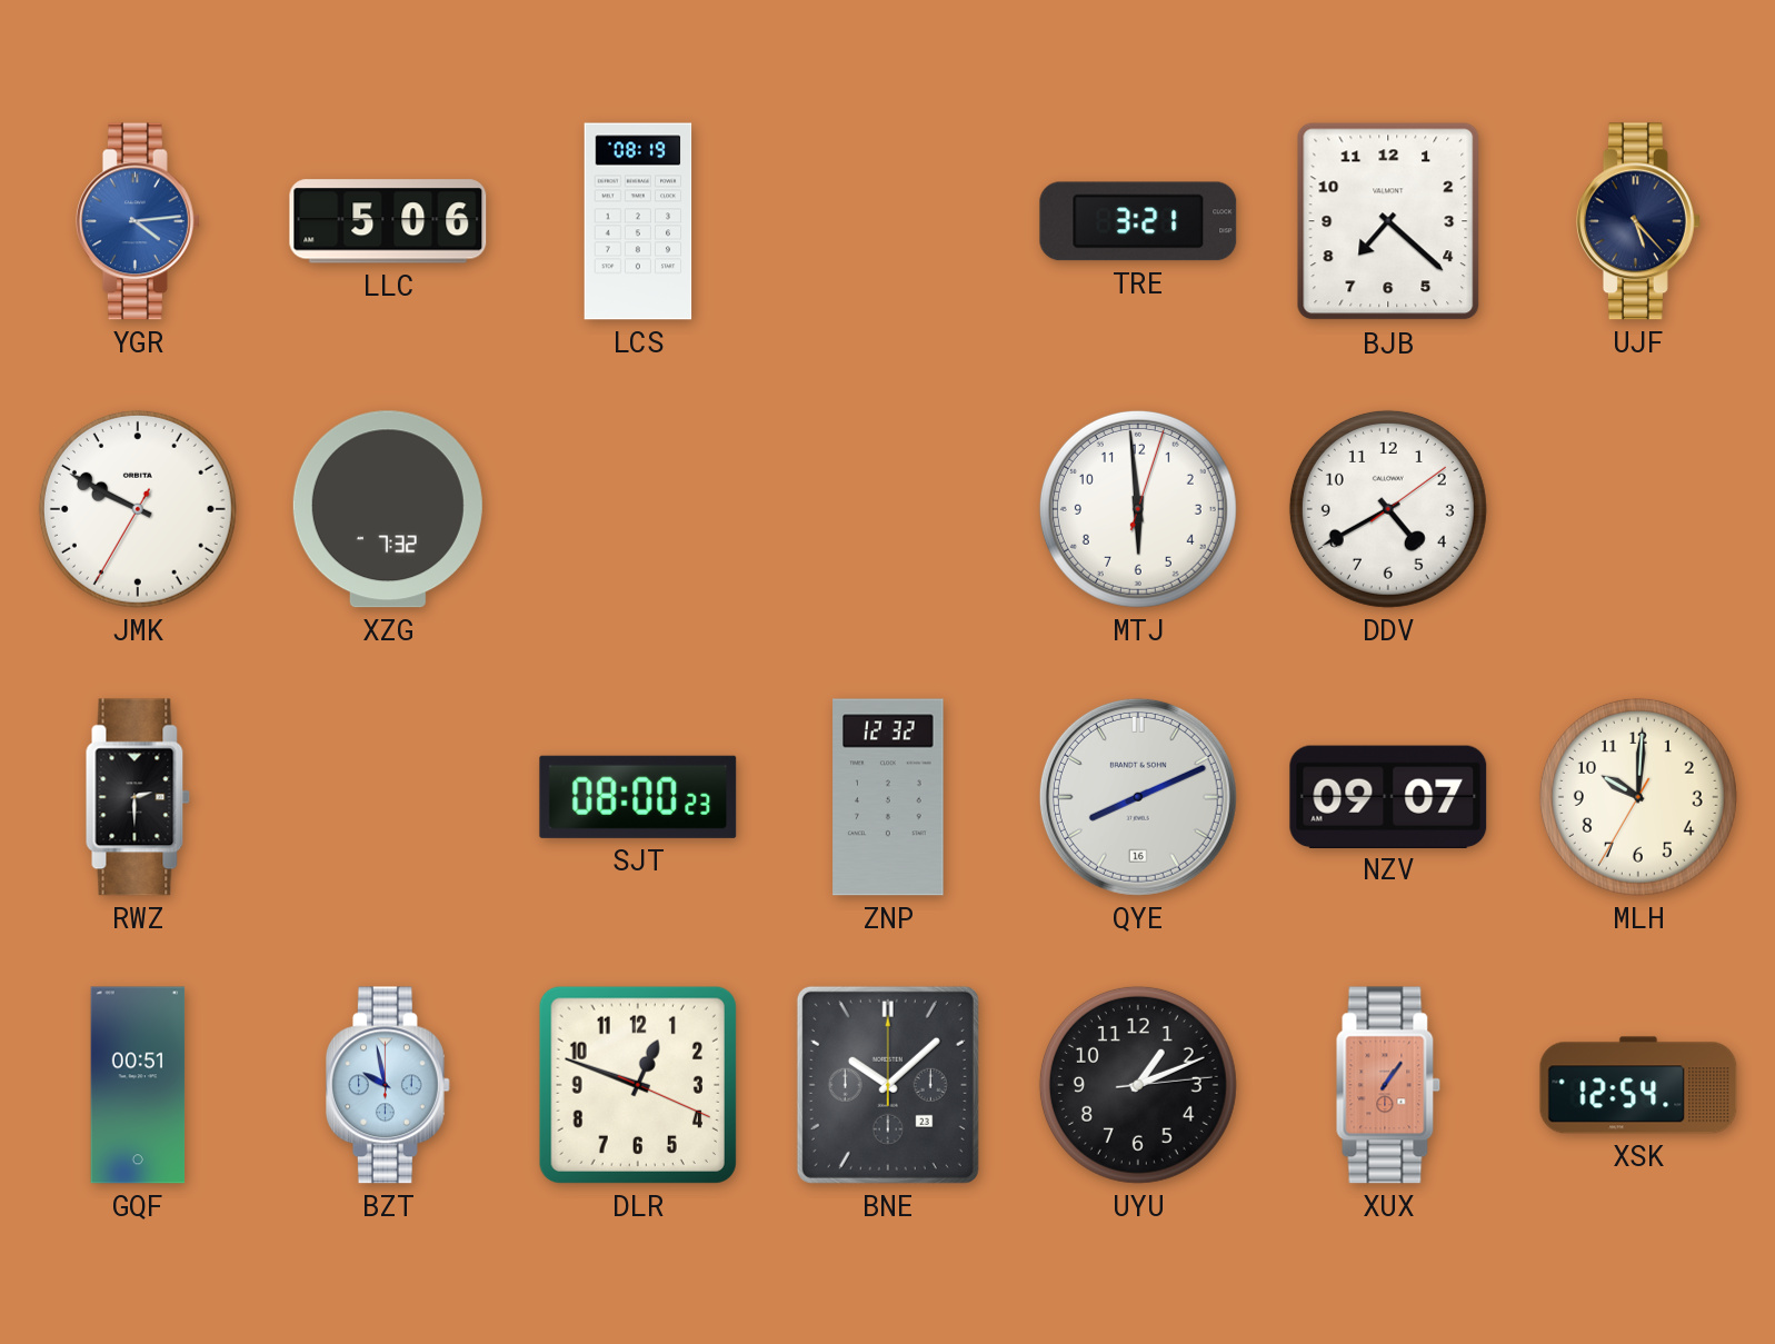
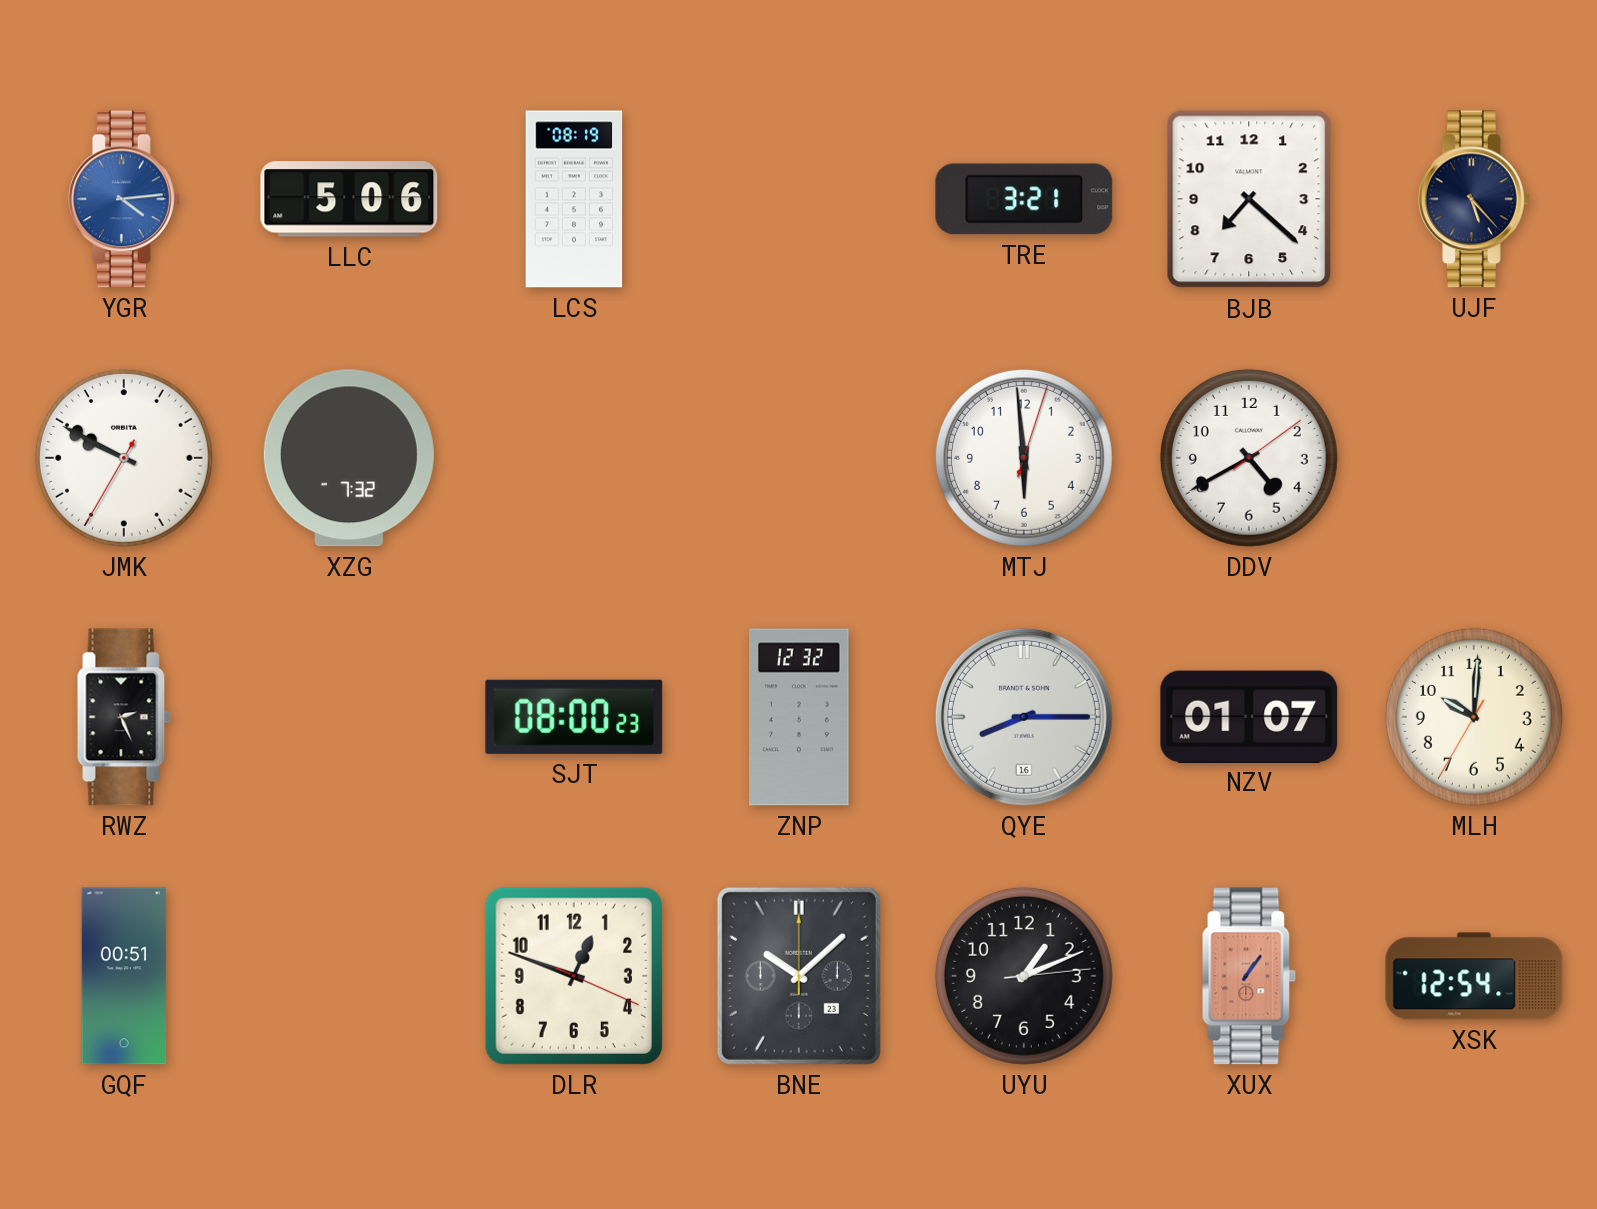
RWZ: 2:30 -> 2:26 (124, 717)
QYE: 8:11 -> 8:15 (1024, 717)
NZV: 09:07 -> 01:07 (1249, 716)
BZT: 9:58 -> none (388, 1085)
